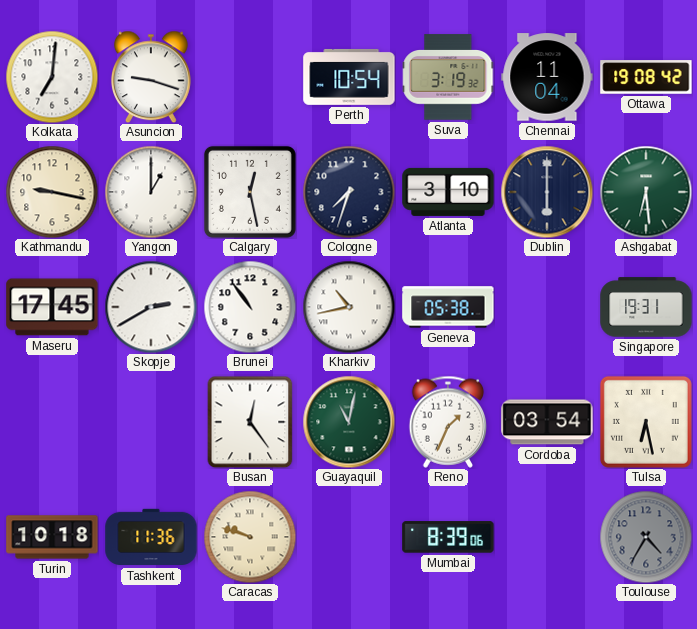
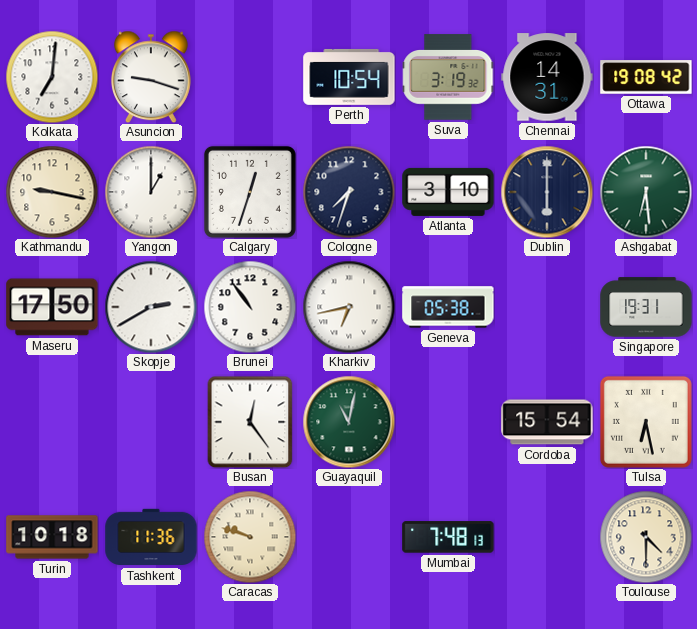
Chennai: 11:04 -> 14:31 (547, 77)
Calgary: 12:28 -> 12:33 (250, 192)
Maseru: 17:45 -> 17:50 (52, 307)
Kharkiv: 10:43 -> 6:43 (349, 307)
Reno: 1:34 -> none (448, 422)
Cordoba: 03:54 -> 15:54 (547, 422)
Mumbai: 8:39 -> 7:48 (448, 537)
Toulouse: 4:35 -> 4:30 (646, 537)
Toulouse dial: grey -> cream (646, 537)
